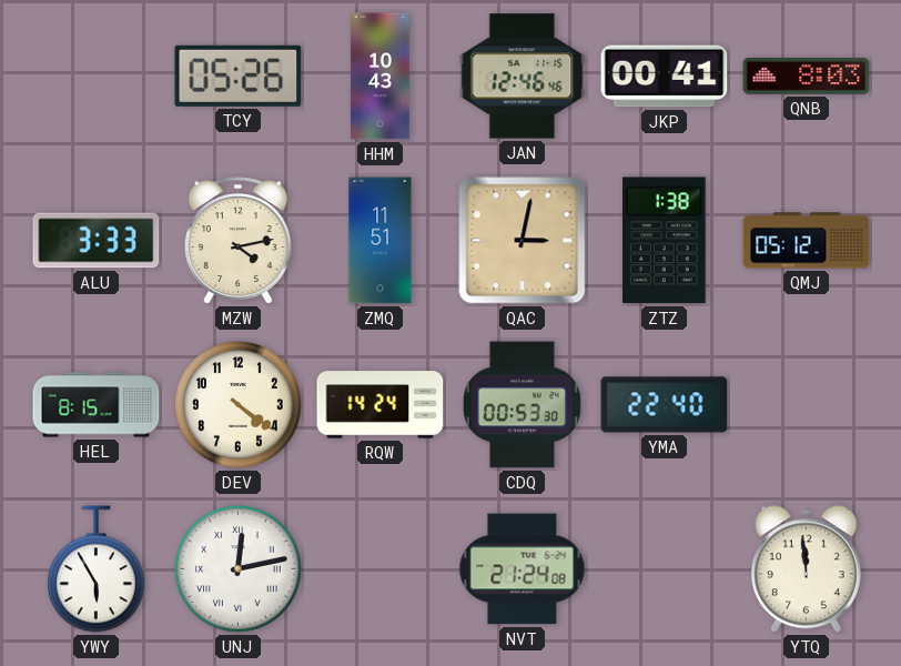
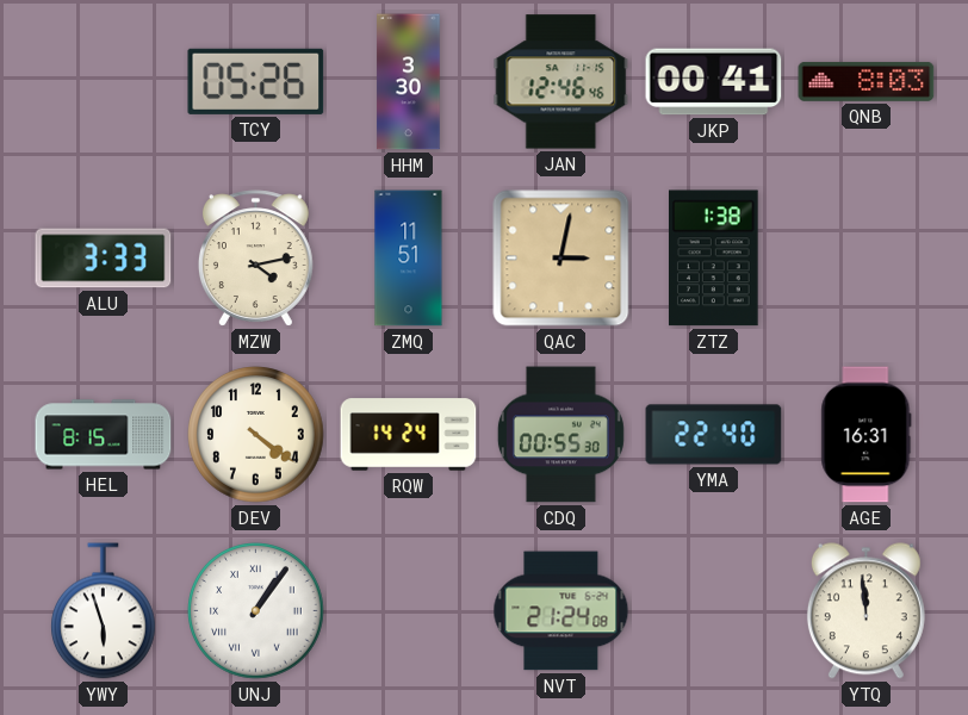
HHM: 10:43 -> 3:30 (409, 82)
QMJ: 05:12 -> none (807, 241)
CDQ: 00:53 -> 00:55 (560, 435)
AGE: none -> 16:31 (867, 435)
YWY: 5:55 -> 5:57 (104, 611)
UNJ: 12:13 -> 1:06 (256, 611)
